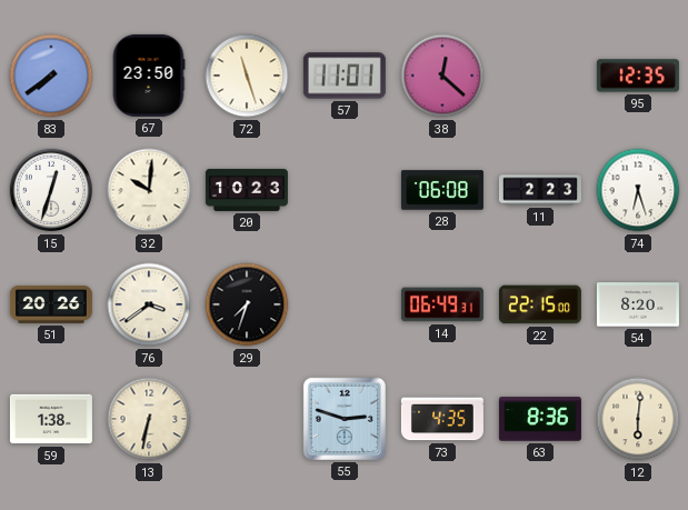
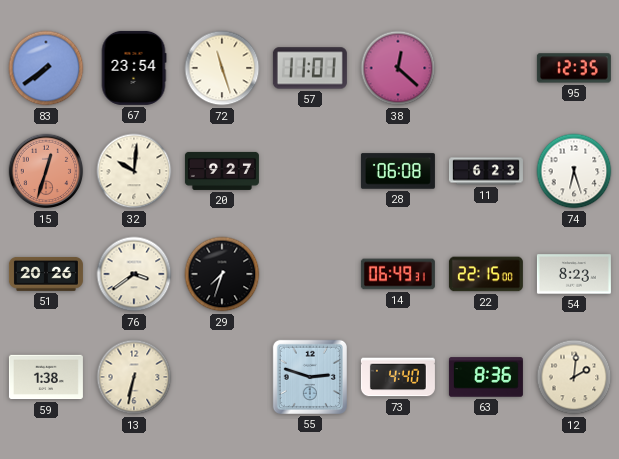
67: 23:50 -> 23:54 (134, 68)
15 dial: white -> salmon (46, 171)
20: 10:23 -> 9:27 (222, 171)
11: 2:23 -> 6:23 (486, 171)
54: 8:20 -> 8:23 (574, 274)
73: 4:35 -> 4:40 (398, 377)
12: 6:01 -> 2:01 (574, 377)
